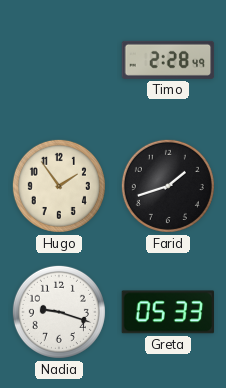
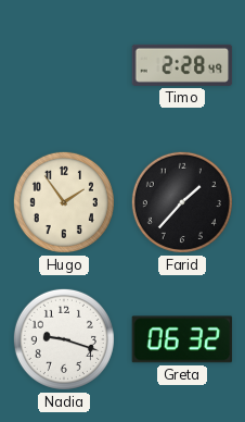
Farid: 1:42 -> 1:37 (182, 202)
Greta: 05:33 -> 06:32 (182, 339)
